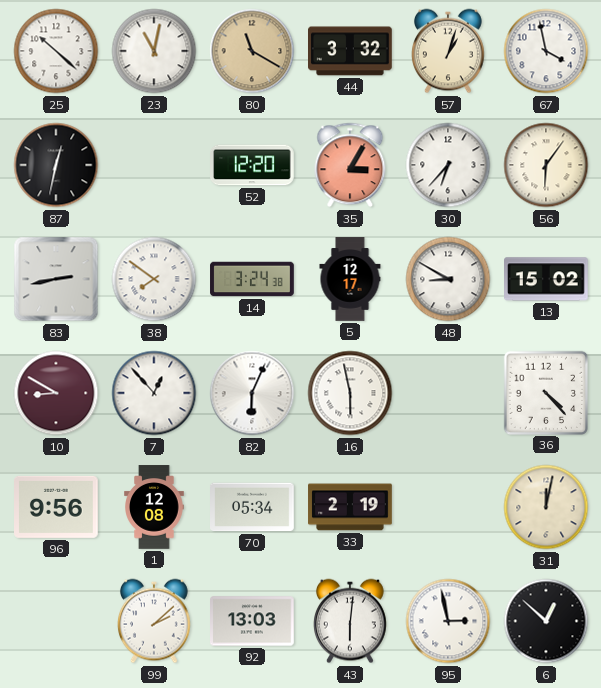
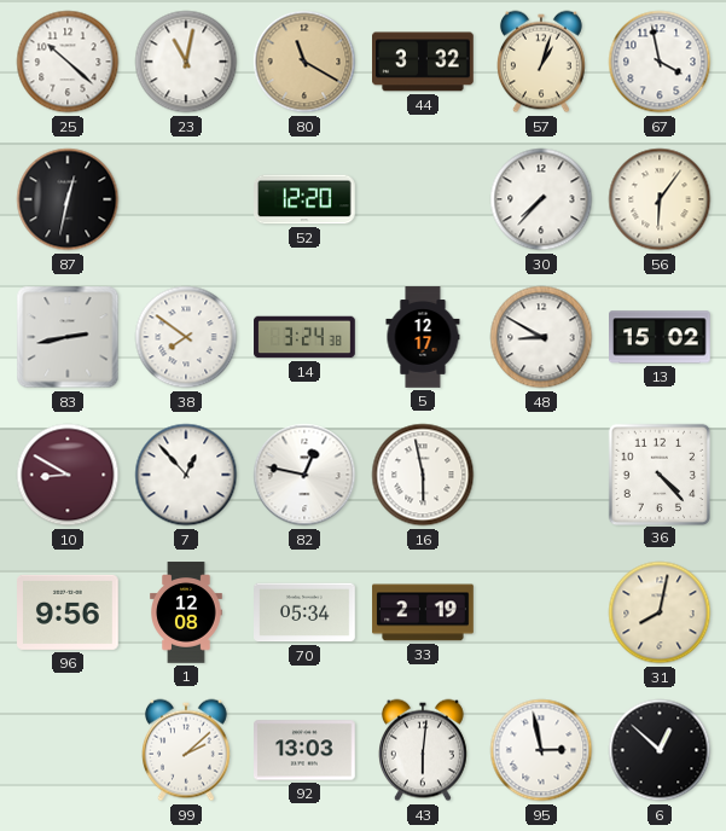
35: 3:05 -> none (350, 165)
30: 6:37 -> 7:37 (541, 199)
82: 6:04 -> 12:47 (304, 475)
31: 12:02 -> 8:02 (660, 612)
